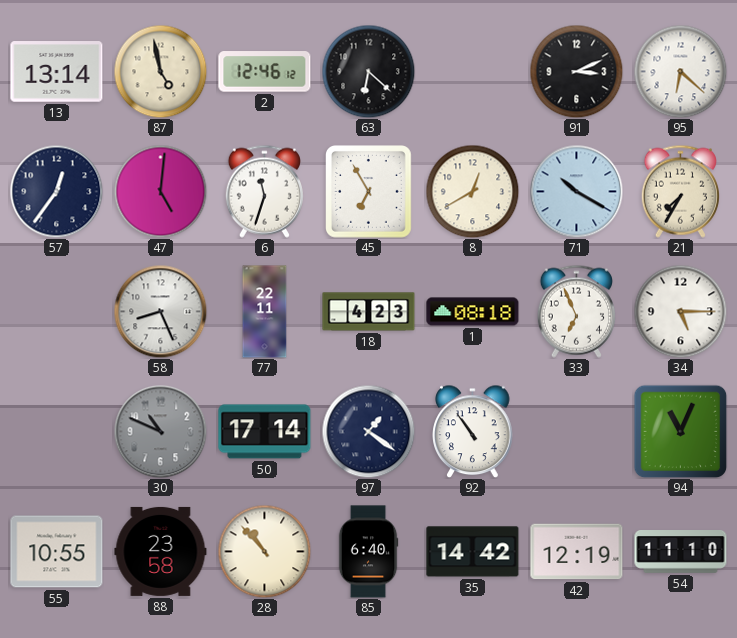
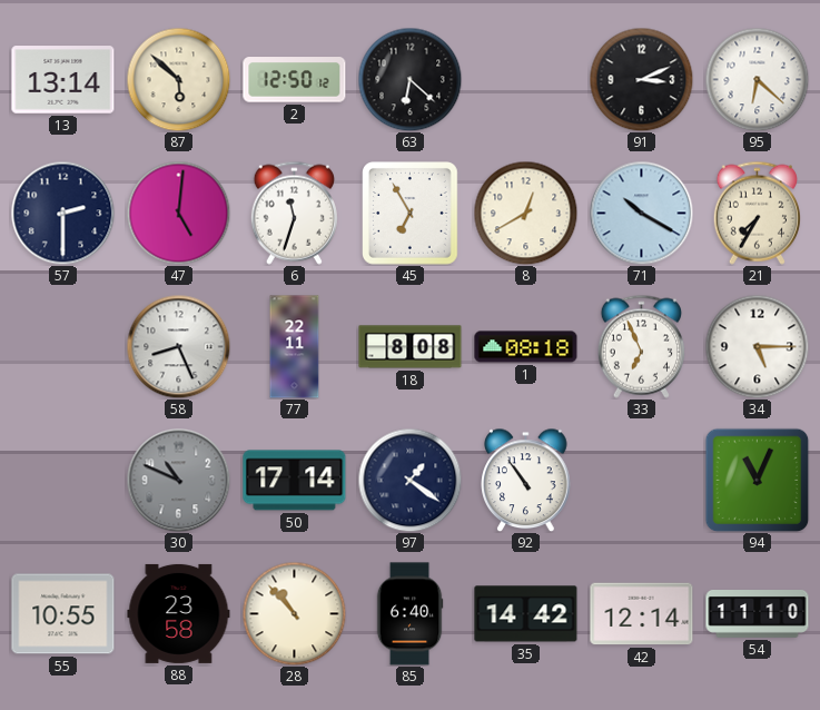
87: 4:58 -> 5:52 (178, 79)
2: 12:46 -> 12:50 (295, 80)
57: 12:36 -> 2:30 (62, 213)
18: 4:23 -> 8:08 (411, 347)
42: 12:19 -> 12:14 (642, 614)
